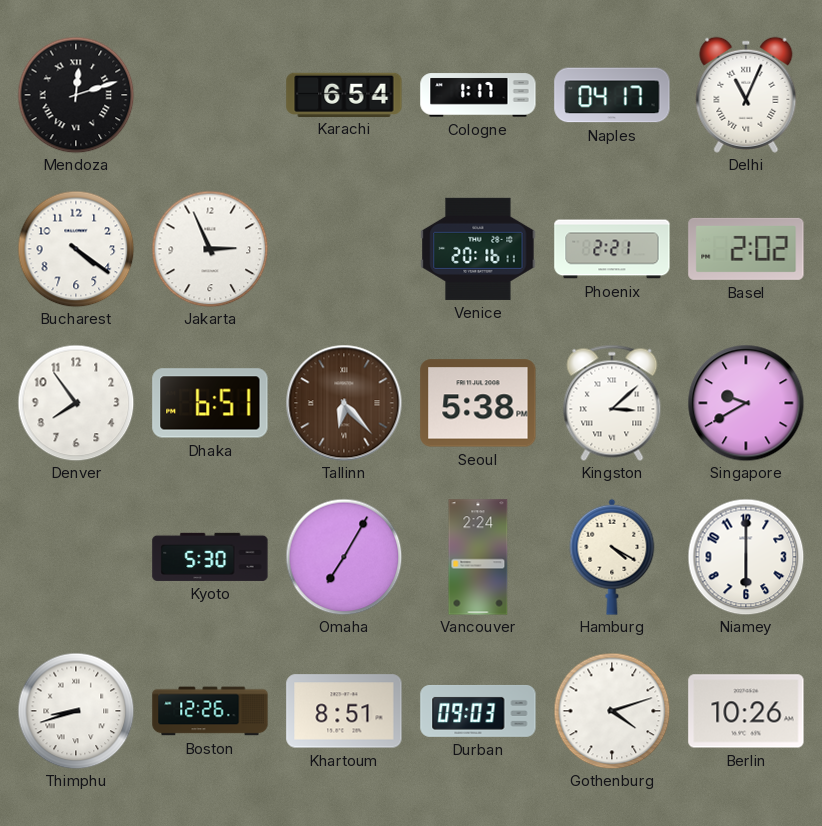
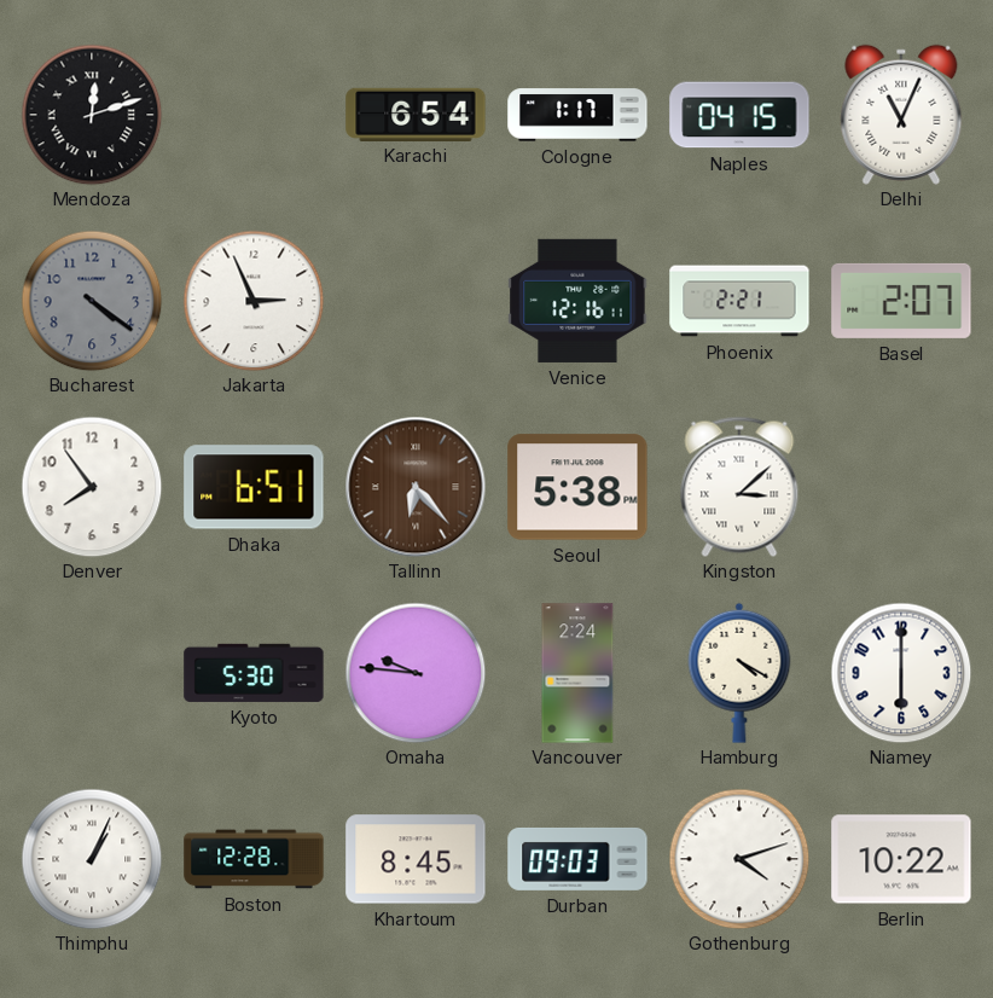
Naples: 04:17 -> 04:15 (739, 115)
Bucharest dial: white -> grey (92, 301)
Venice: 20:16 -> 12:16 (577, 301)
Basel: 2:02 -> 2:07 (901, 301)
Singapore: 9:40 -> none (746, 403)
Omaha: 7:05 -> 9:46 (416, 673)
Thimphu: 8:42 -> 1:04 (92, 859)
Boston: 12:26 -> 12:28 (254, 859)
Khartoum: 8:51 -> 8:45 (416, 859)
Berlin: 10:26 -> 10:22 (901, 859)
